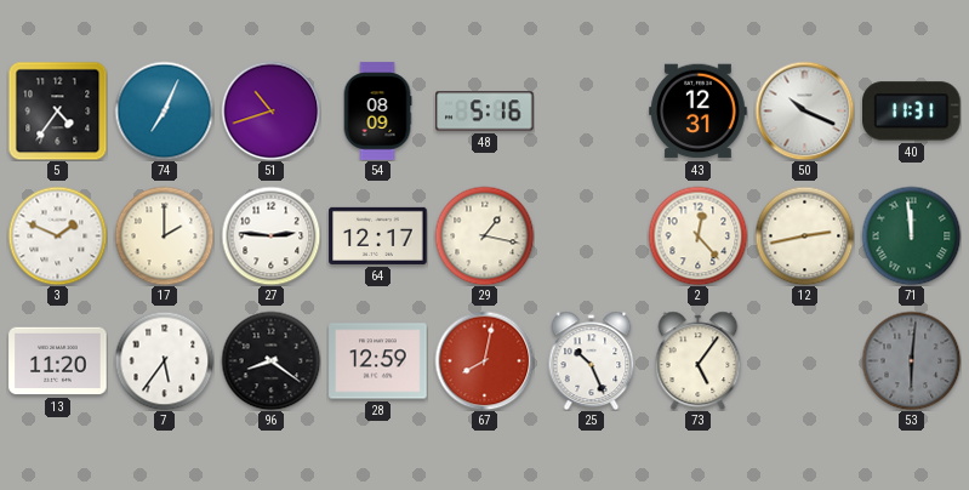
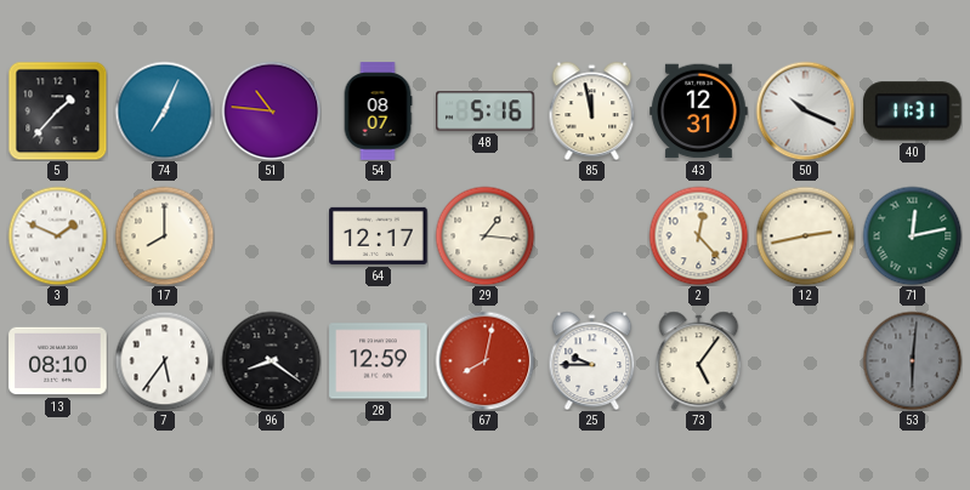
5: 4:36 -> 1:37 (57, 110)
51: 10:42 -> 10:46 (271, 110)
54: 08:09 -> 08:07 (378, 112)
85: none -> 11:58 (592, 110)
17: 2:00 -> 8:00 (164, 235)
27: 2:46 -> none (270, 235)
29: 1:17 -> 1:16 (484, 235)
71: 11:59 -> 12:13 (912, 235)
13: 11:20 -> 08:10 (58, 361)
25: 10:26 -> 9:45 (592, 360)
